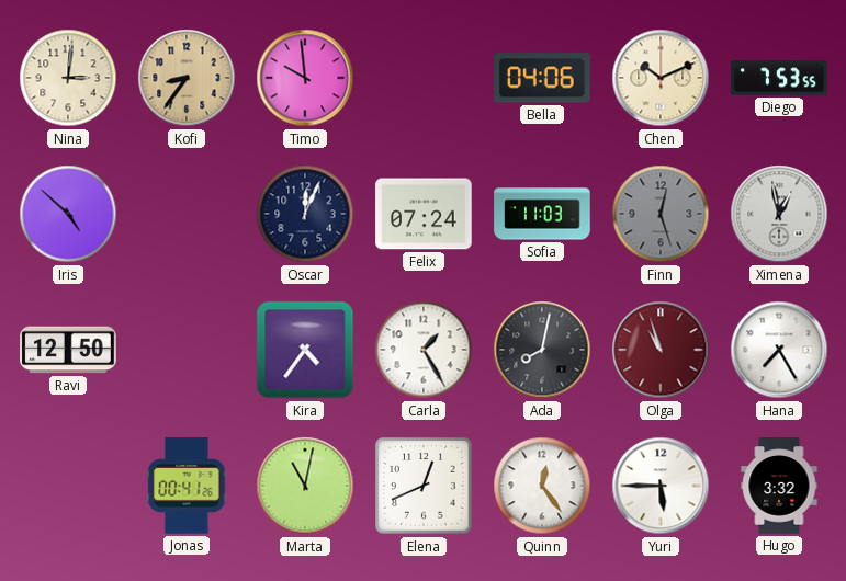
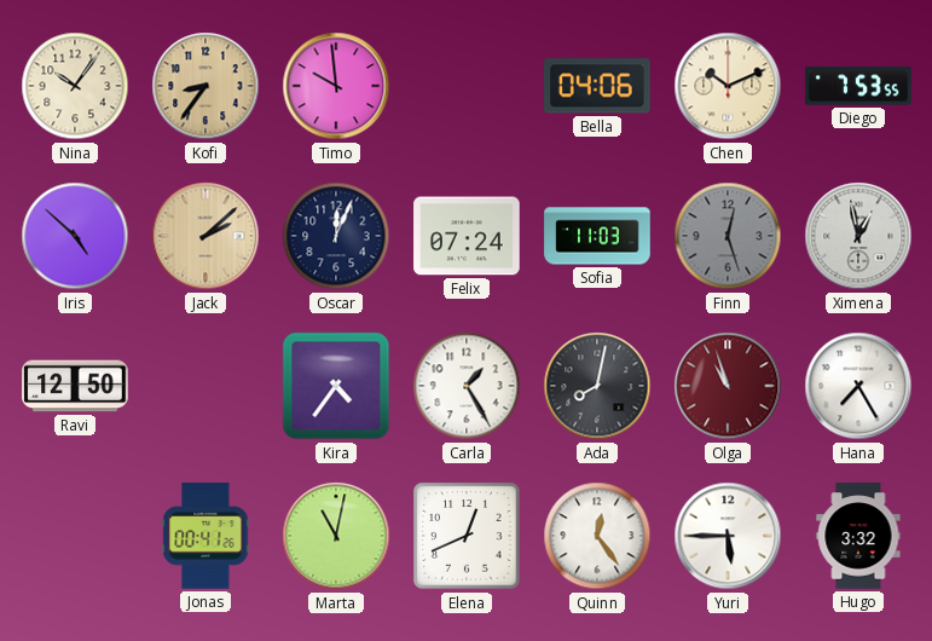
Nina: 3:01 -> 10:06 (75, 86)
Jack: none -> 2:08 (205, 236)
